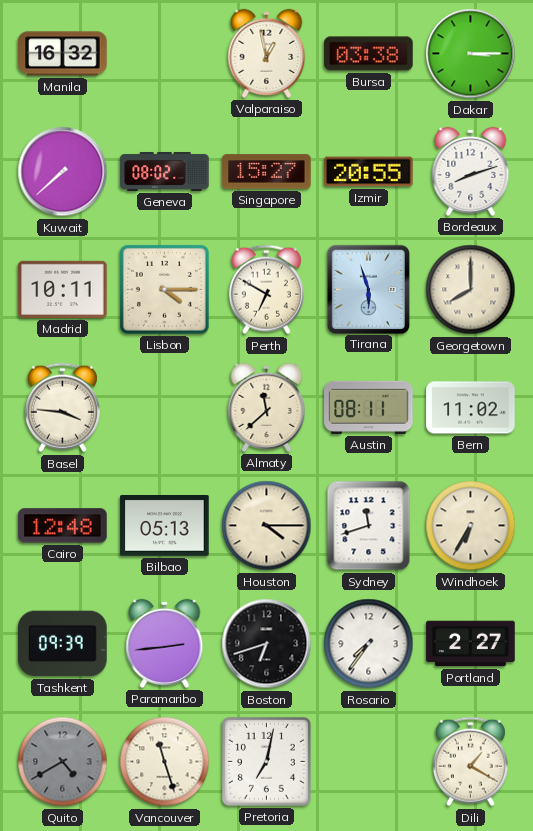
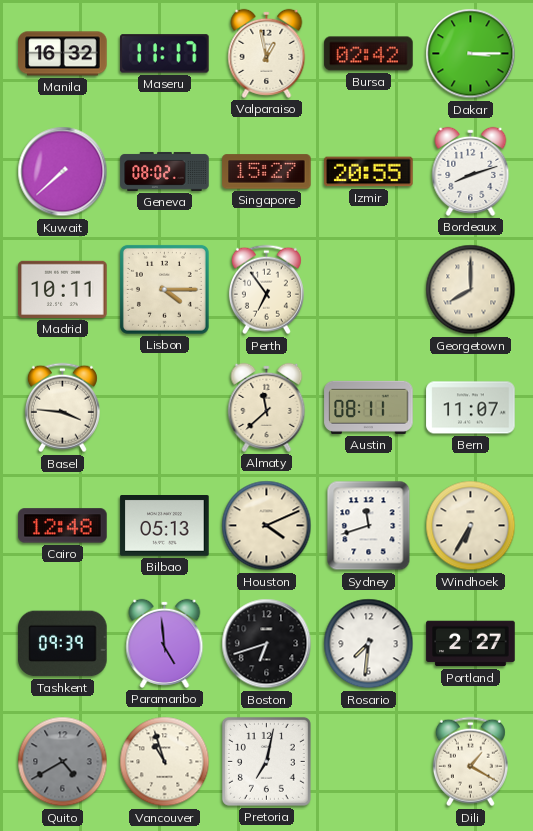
Maseru: none -> 11:17 (165, 54)
Bursa: 03:38 -> 02:42 (369, 54)
Perth: 6:50 -> 6:54 (266, 290)
Tirana: 5:57 -> none (368, 289)
Bern: 11:02 -> 11:07 (471, 408)
Houston: 4:15 -> 4:11 (267, 526)
Paramaribo: 2:44 -> 4:59 (165, 643)
Rosario: 7:36 -> 7:31 (369, 644)
Vancouver: 11:27 -> 10:57 (165, 762)
